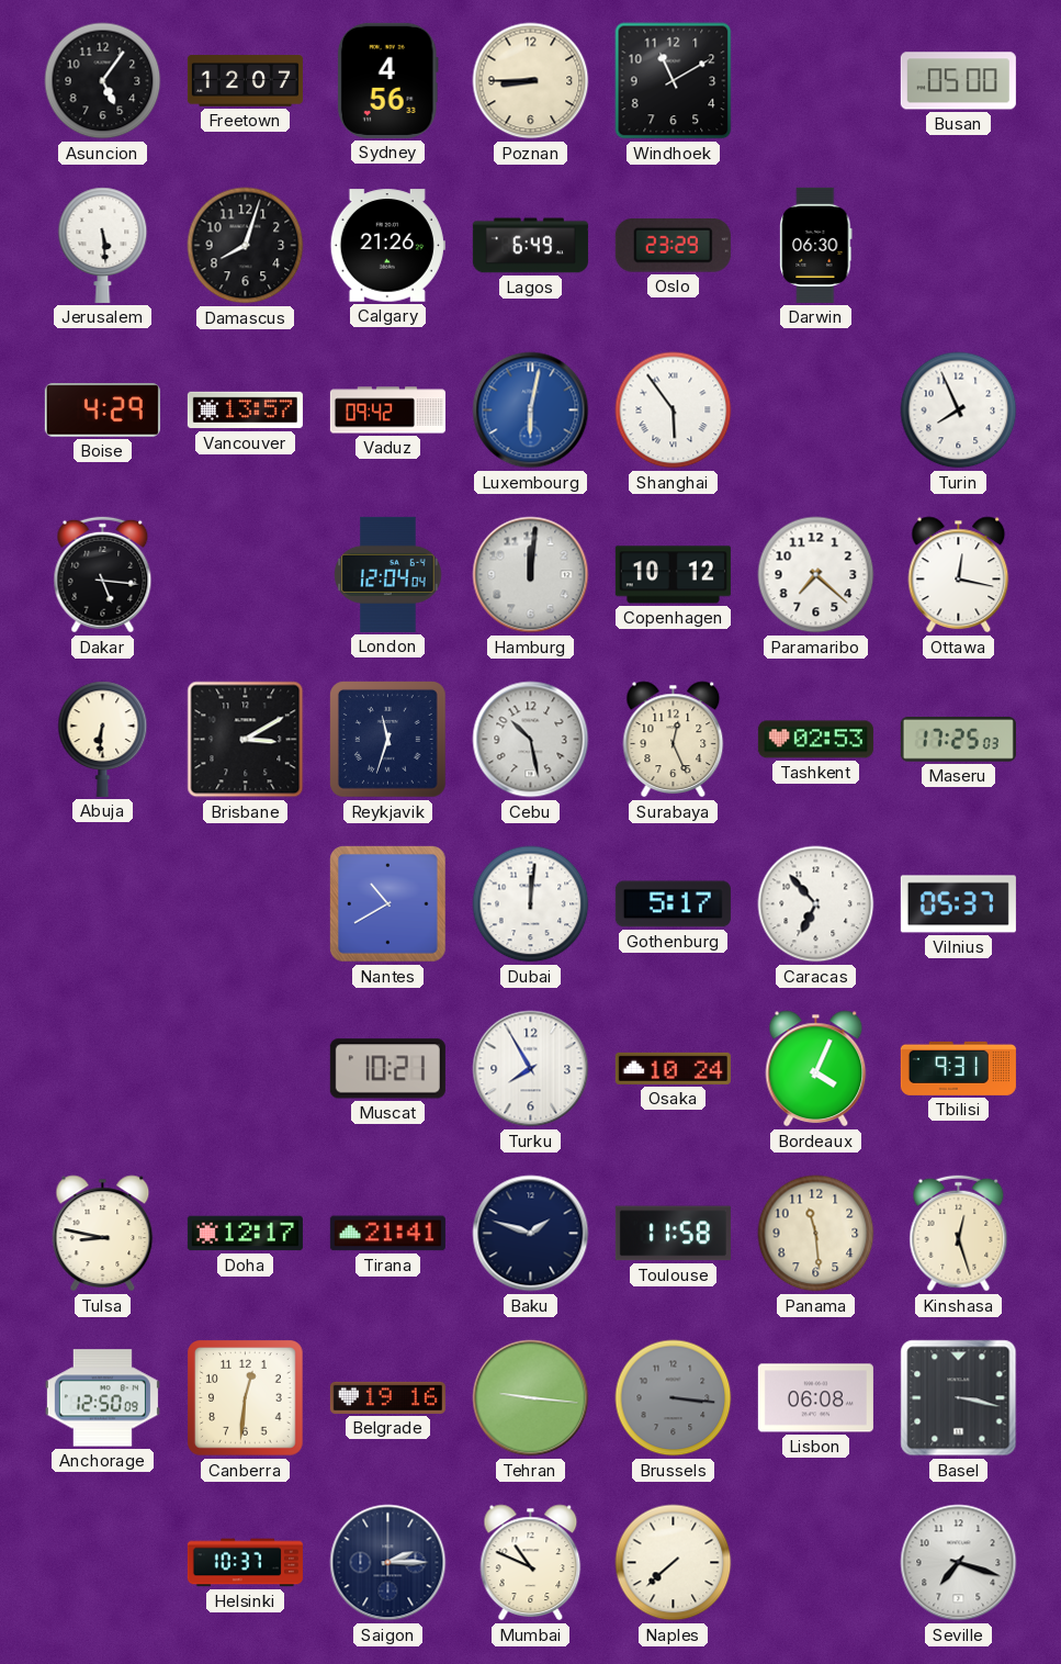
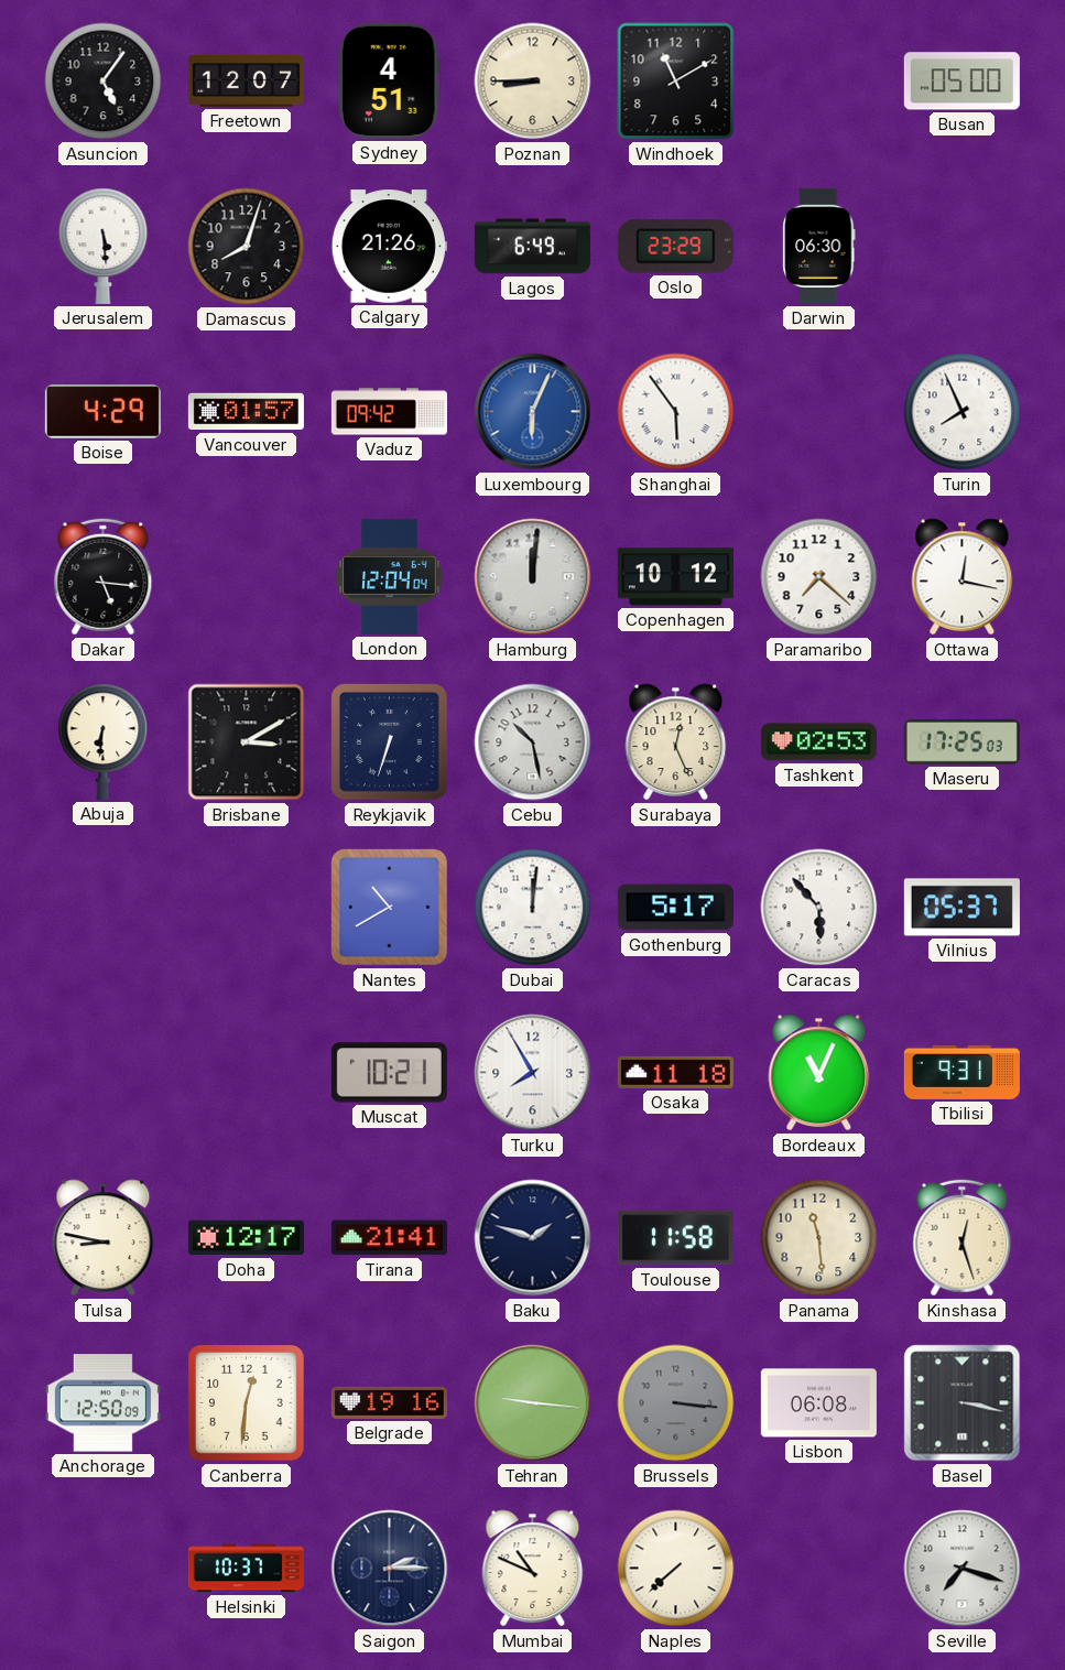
Sydney: 4:56 -> 4:51 (389, 80)
Vancouver: 13:57 -> 01:57 (246, 412)
Luxembourg: 6:02 -> 6:04 (533, 412)
Reykjavik: 11:33 -> 6:33 (390, 742)
Caracas: 6:53 -> 5:53 (819, 908)
Osaka: 10:24 -> 11:18 (675, 1072)
Bordeaux: 4:04 -> 11:04 (819, 1073)
